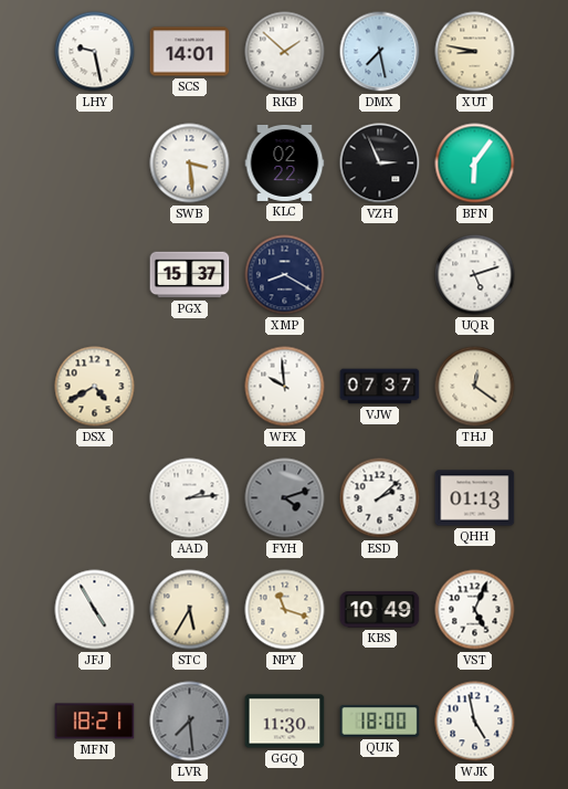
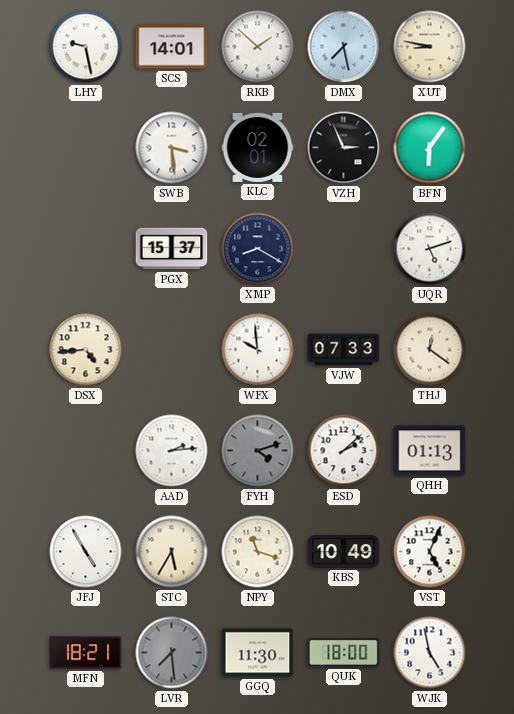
KLC: 02:22 -> 02:01 (258, 147)
DSX: 4:40 -> 4:44 (86, 350)
VJW: 07:37 -> 07:33 (344, 350)
